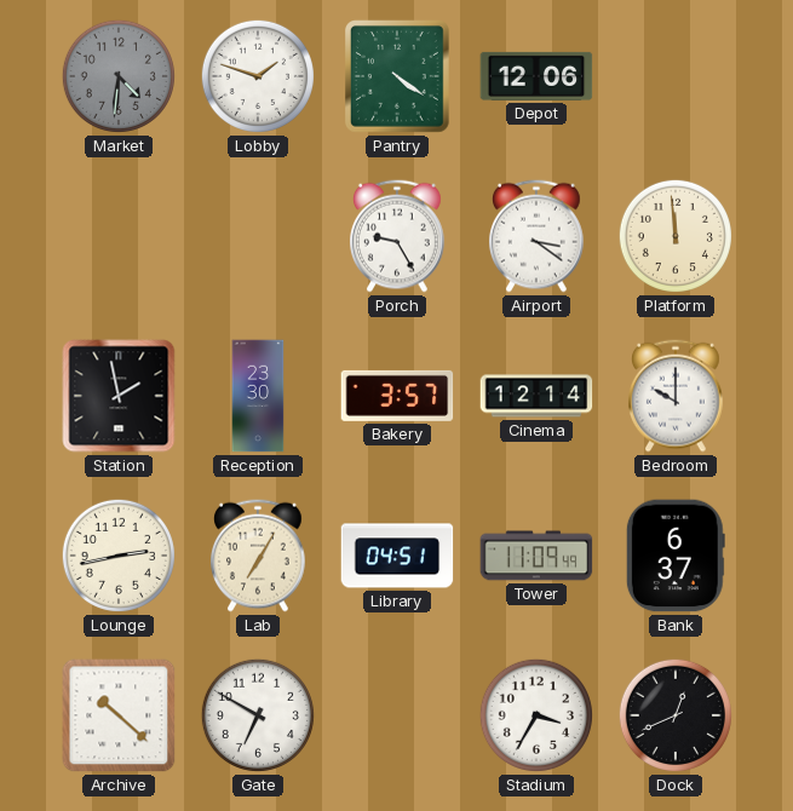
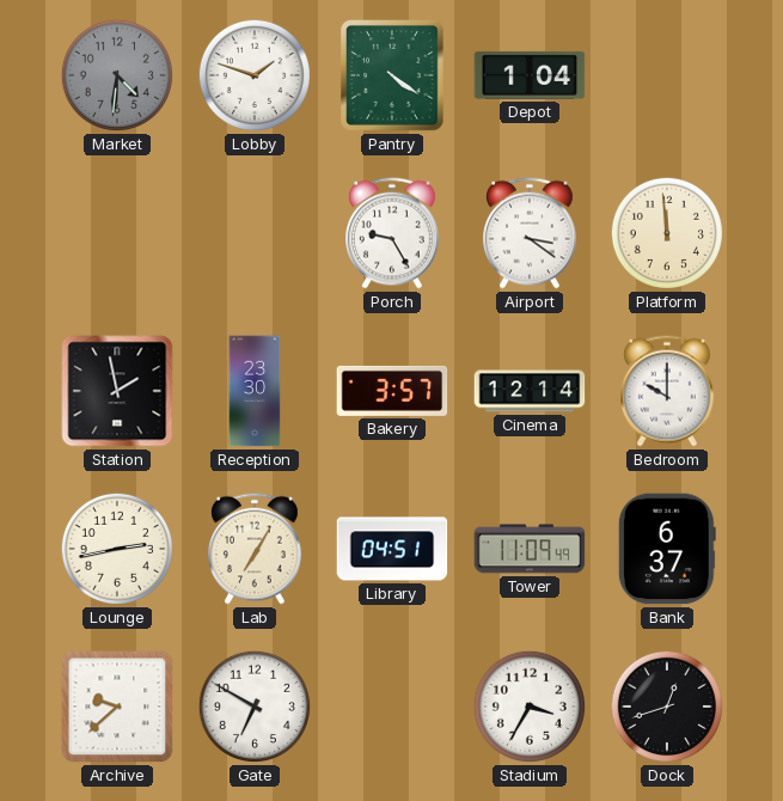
Depot: 12:06 -> 1:04 (530, 75)
Archive: 10:22 -> 9:38 (117, 707)
Dock: 12:41 -> 12:42 (667, 707)
